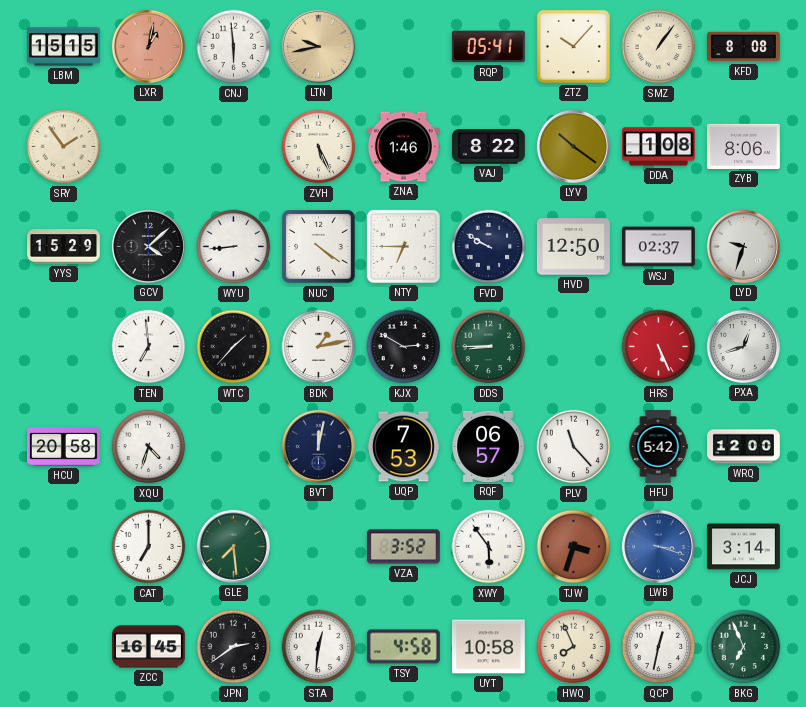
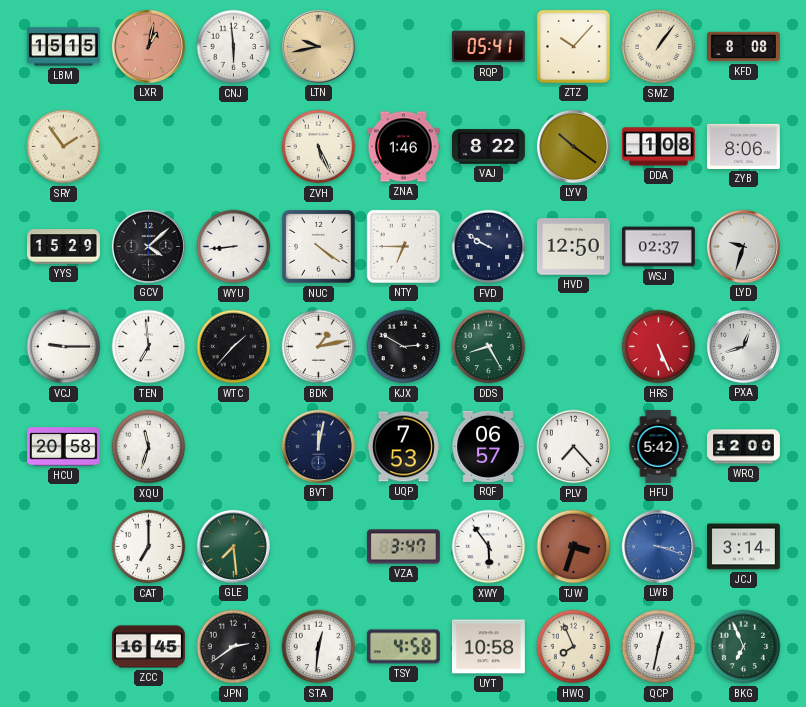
VCJ: none -> 9:15 (64, 347)
DDS: 8:45 -> 8:25 (489, 347)
XQU: 4:33 -> 11:33 (149, 447)
PLV: 11:23 -> 7:23 (574, 447)
VZA: 3:52 -> 3:47 (404, 547)
